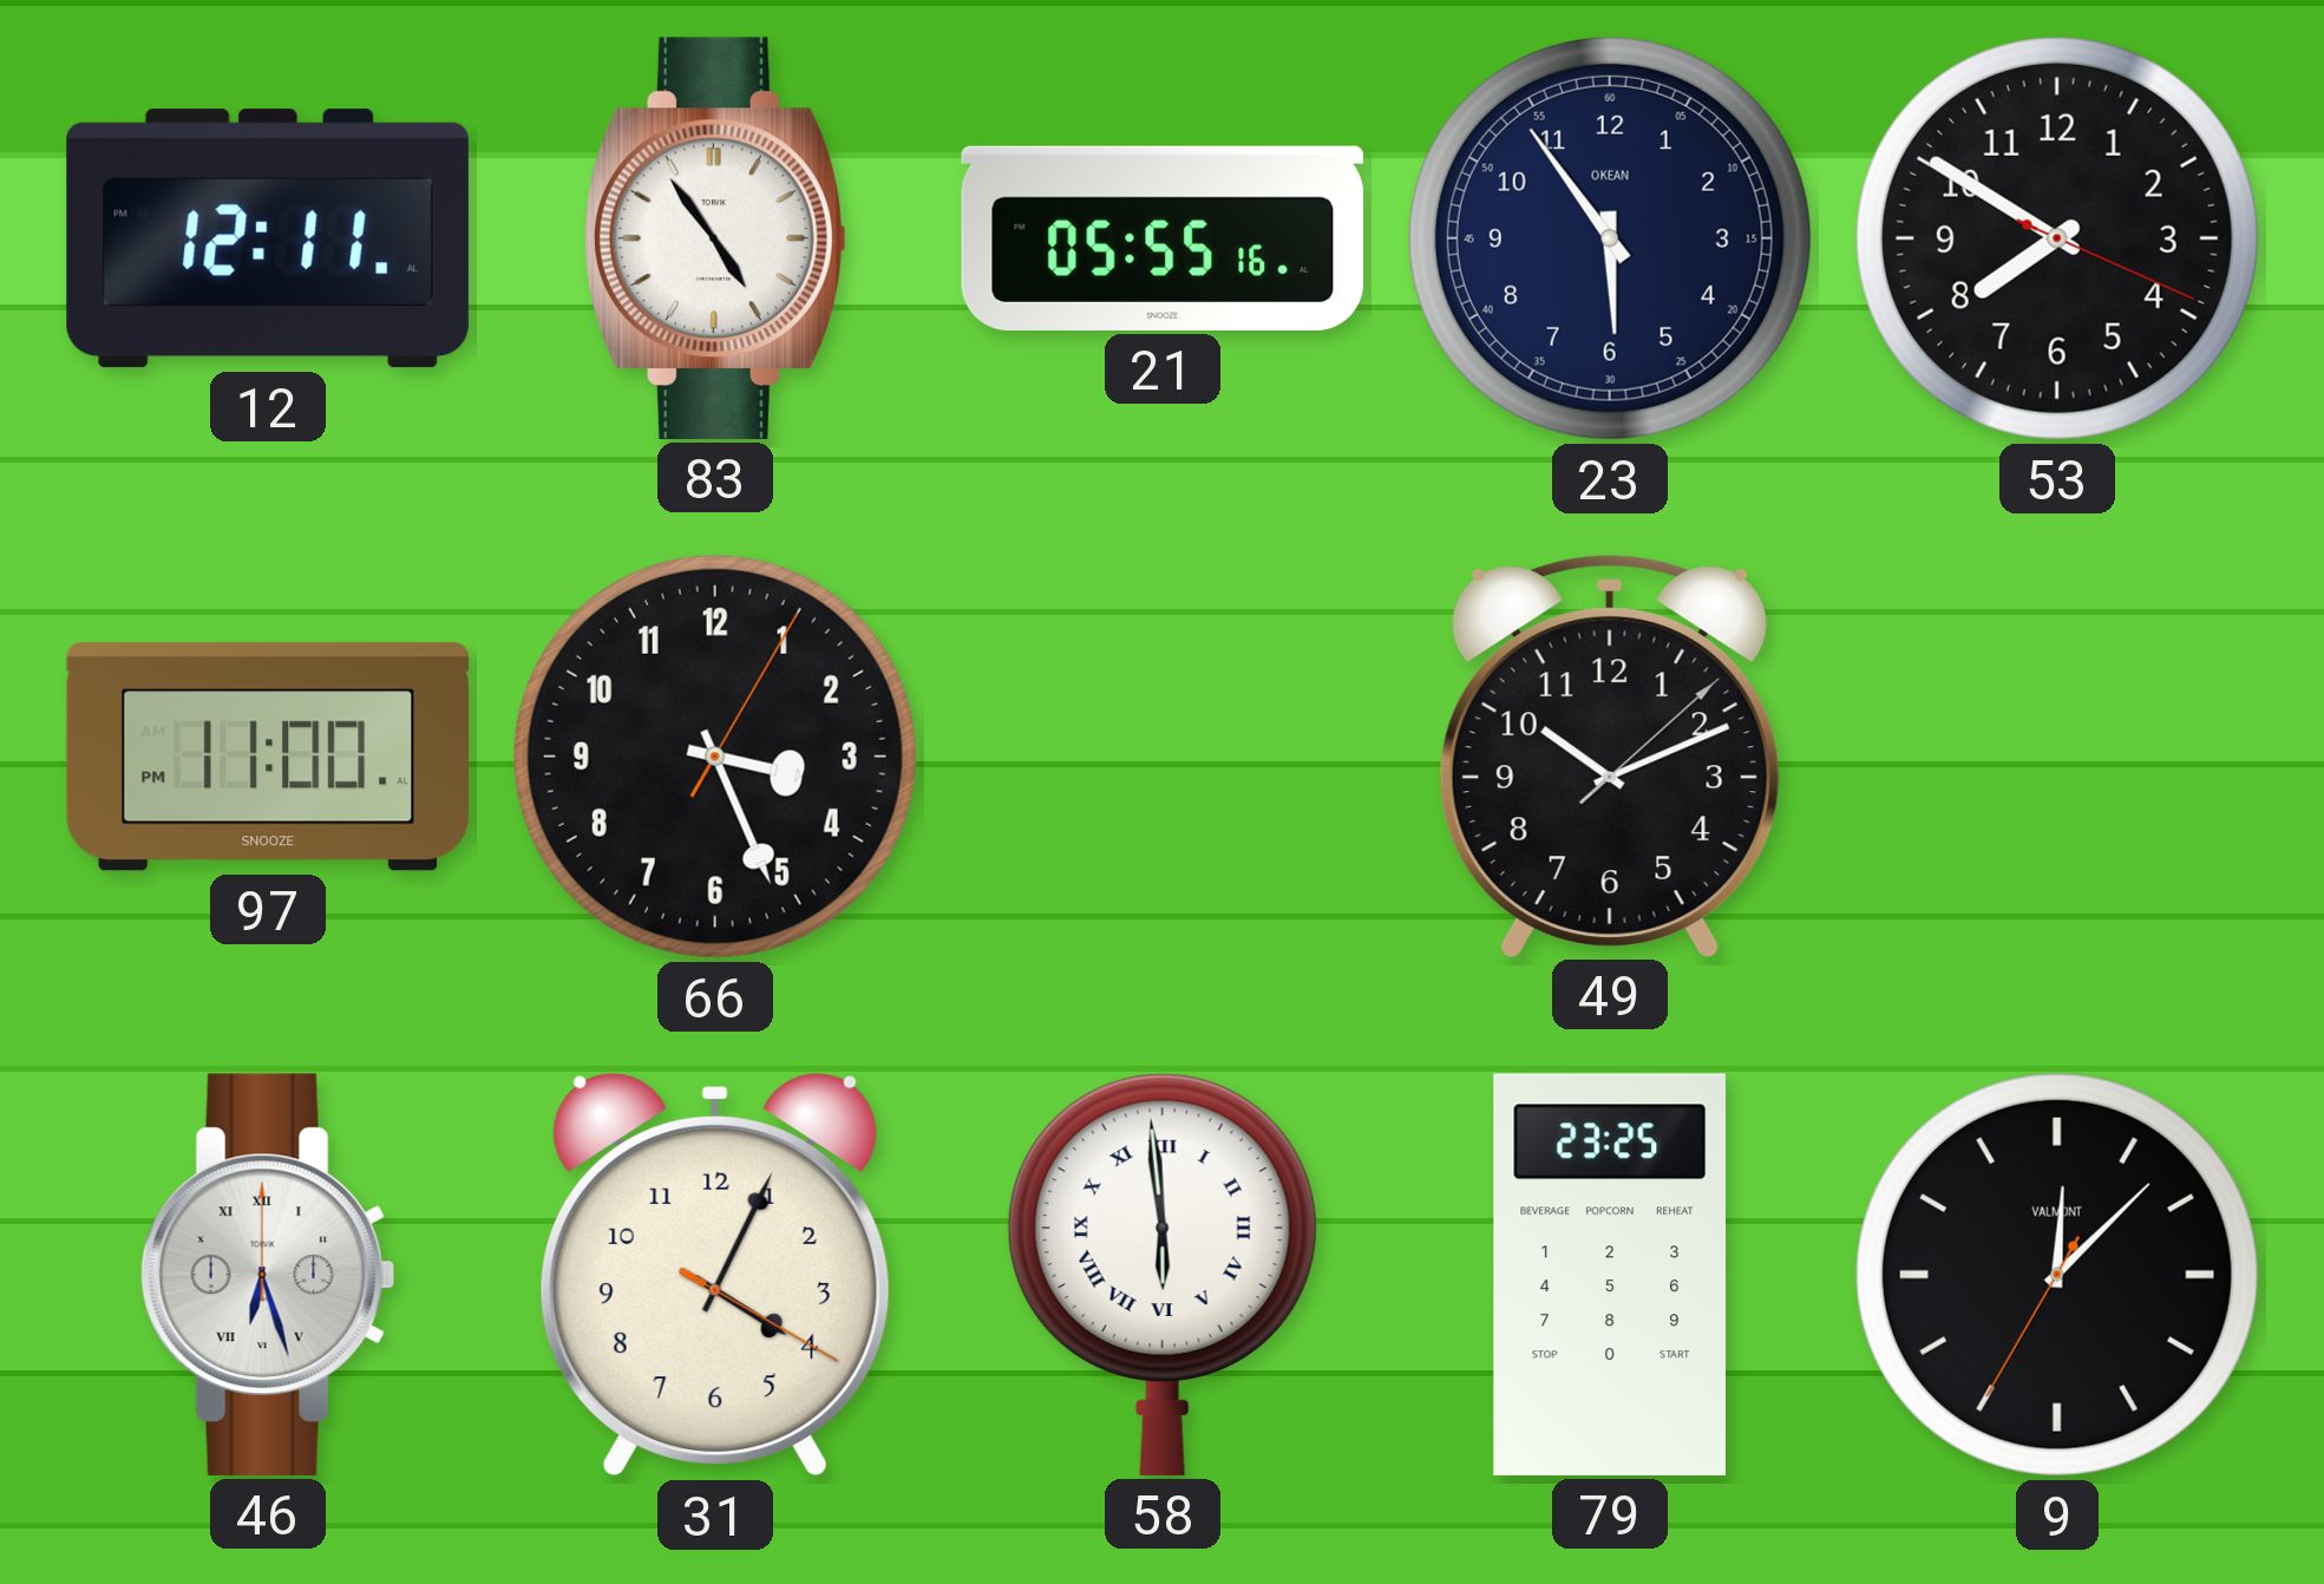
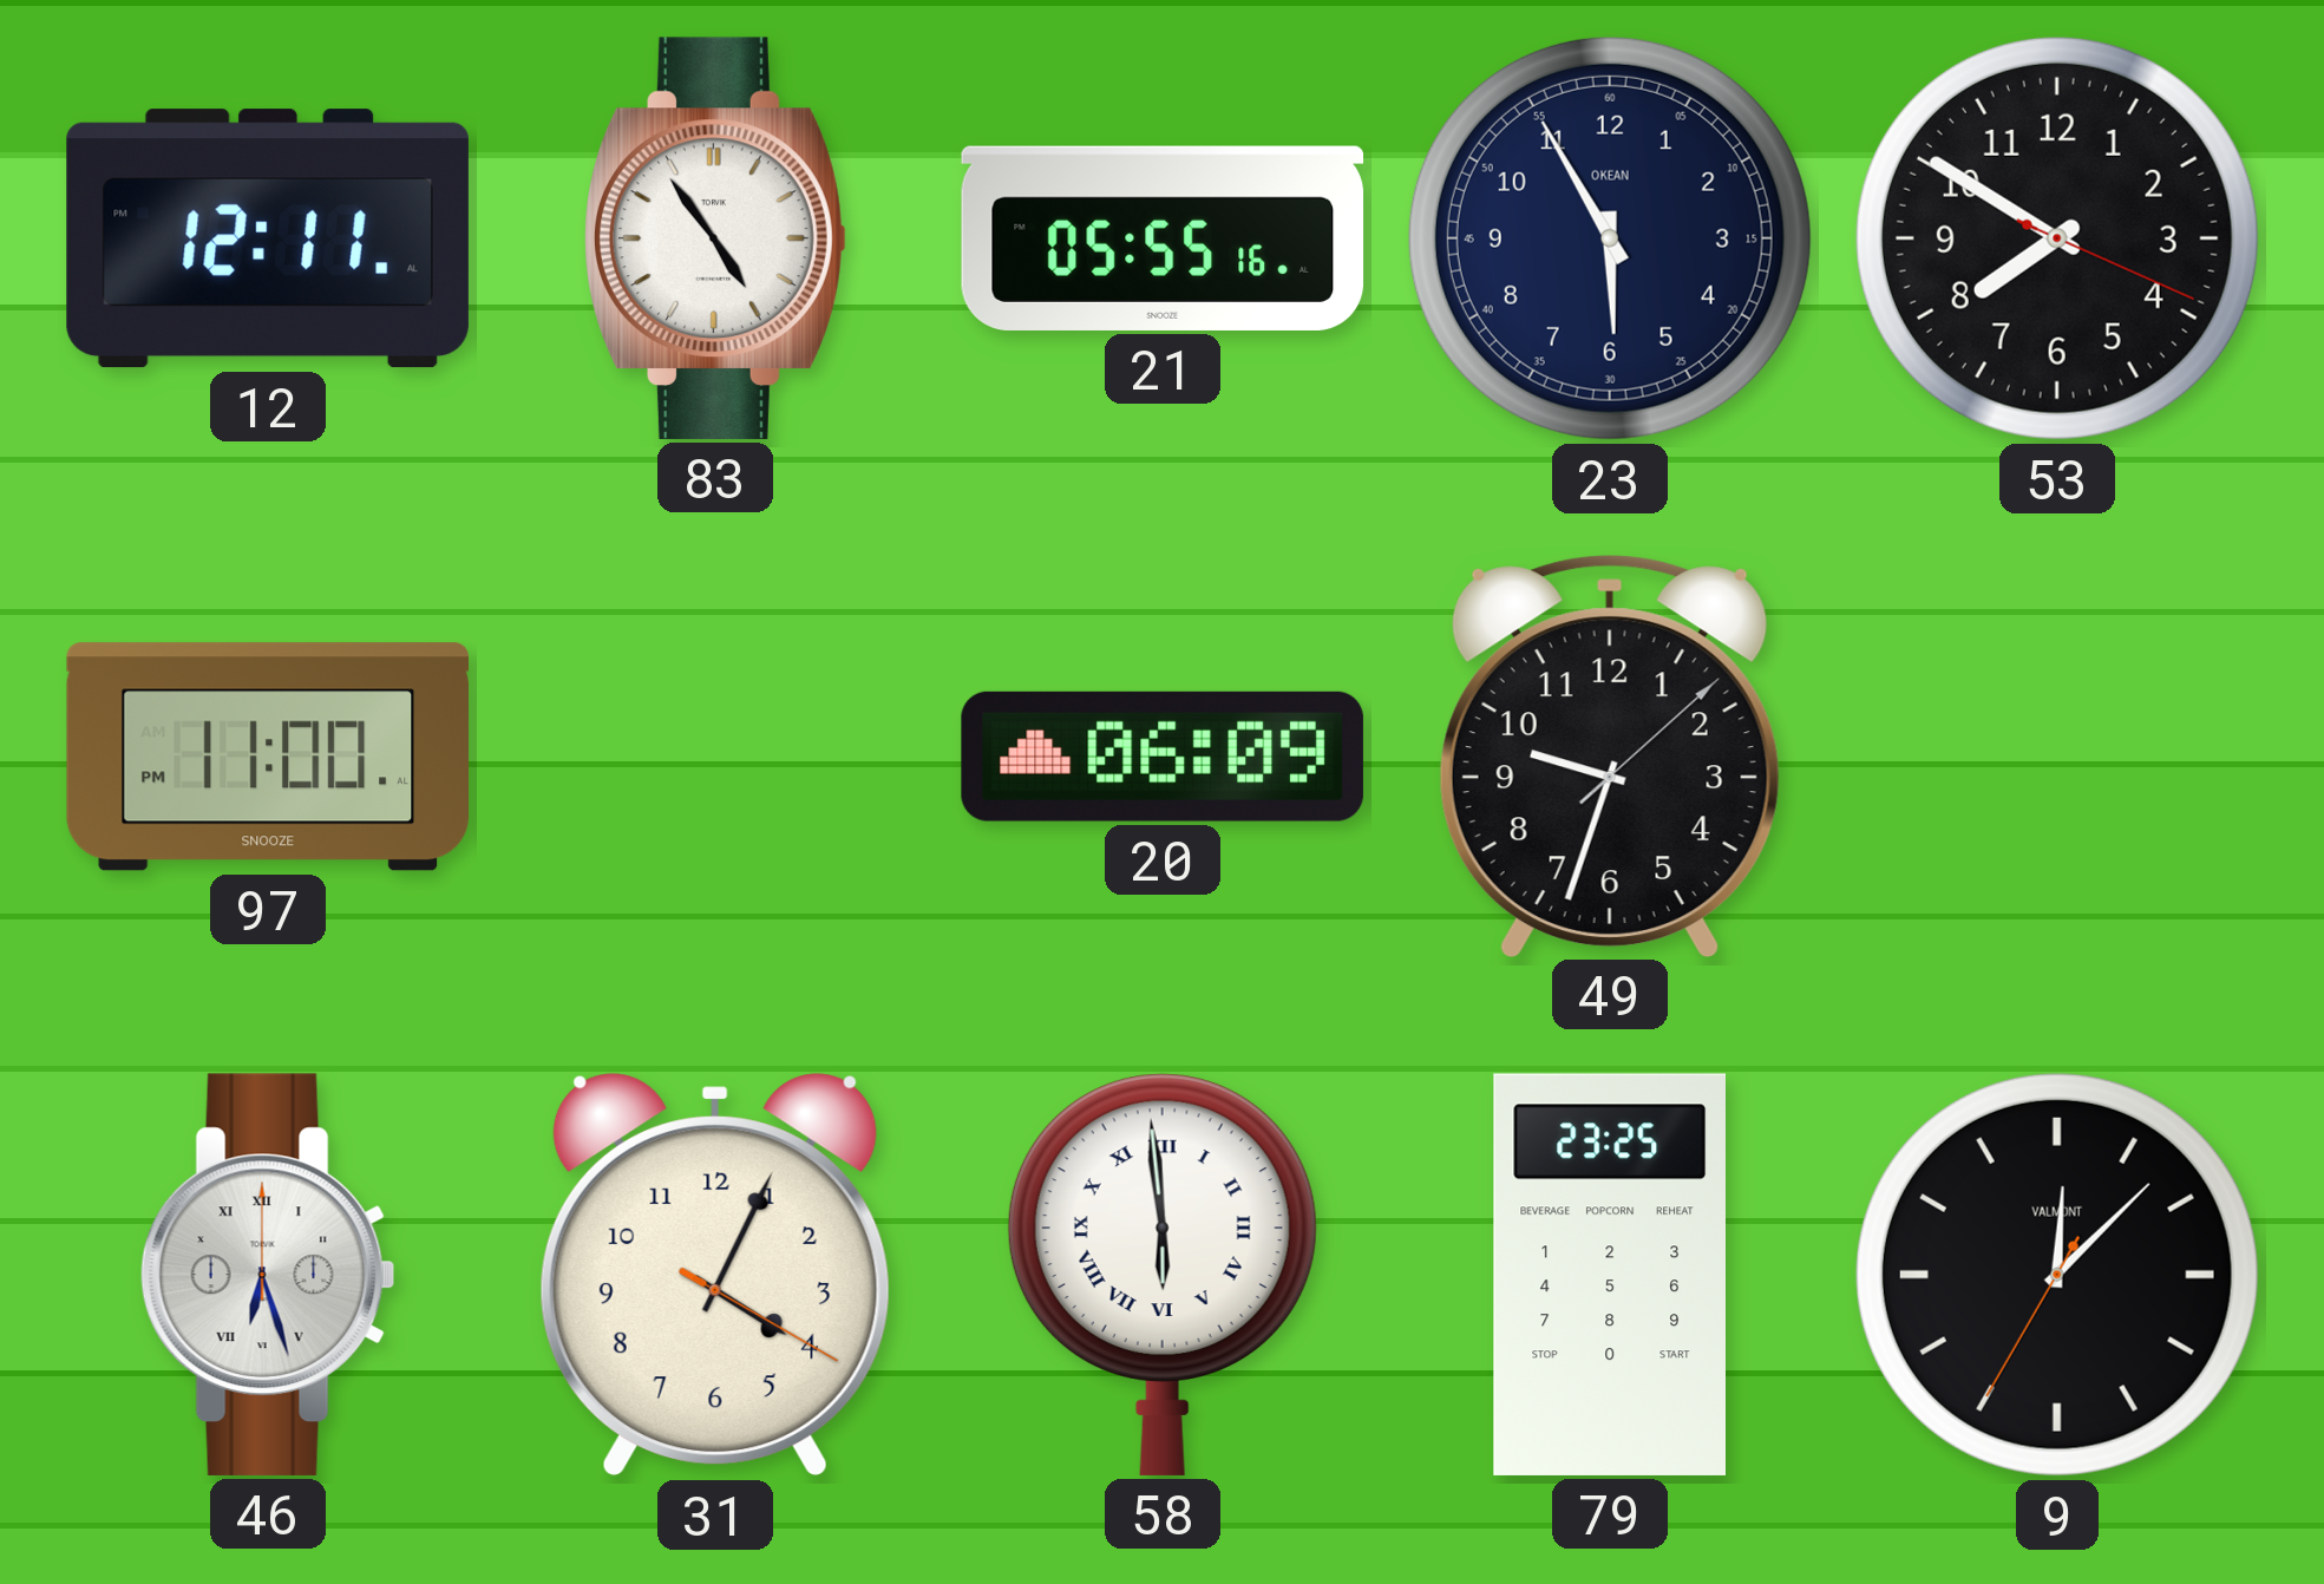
23: 5:54 -> 5:55 (1610, 238)
66: 3:26 -> none (715, 757)
20: none -> 06:09 (1163, 757)
49: 10:11 -> 9:33 (1610, 755)
